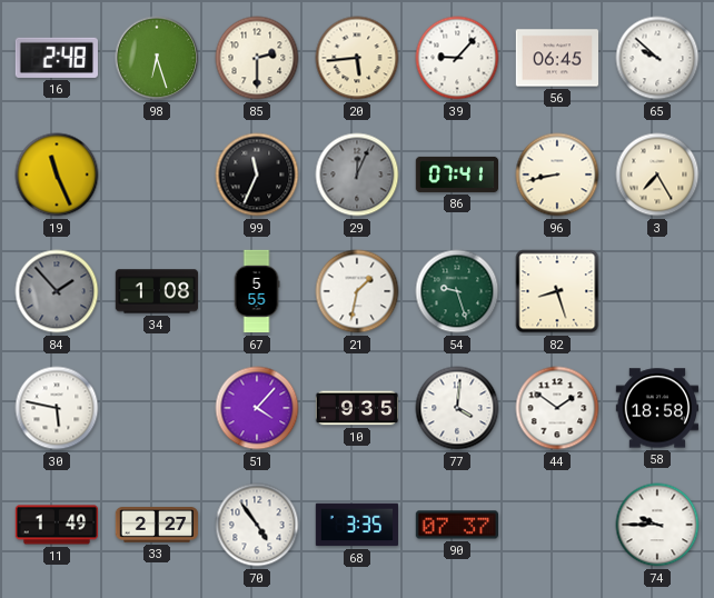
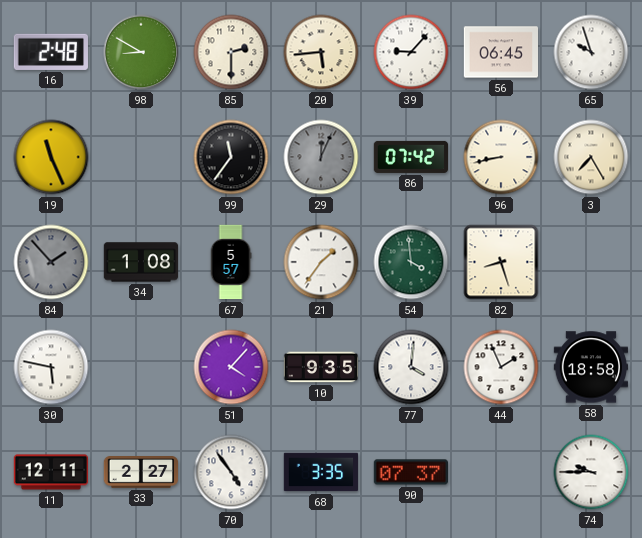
98: 6:27 -> 8:50 (141, 52)
65: 9:52 -> 9:57 (591, 52)
99: 11:34 -> 11:36 (231, 157)
86: 07:41 -> 07:42 (411, 157)
67: 5:55 -> 5:57 (231, 262)
21: 1:32 -> 1:36 (321, 262)
54: 9:27 -> 3:59 (411, 262)
44: 1:51 -> 1:56 (501, 367)
11: 1:49 -> 12:11 (51, 472)
